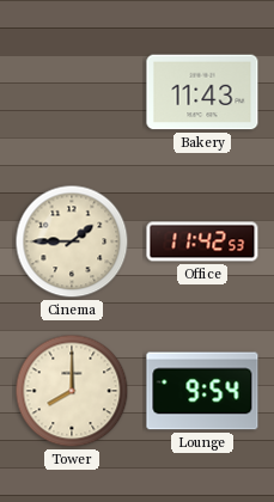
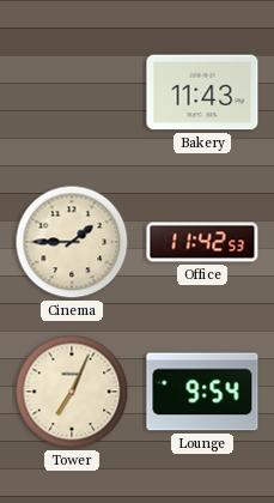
Tower: 8:00 -> 7:04 (72, 392)
